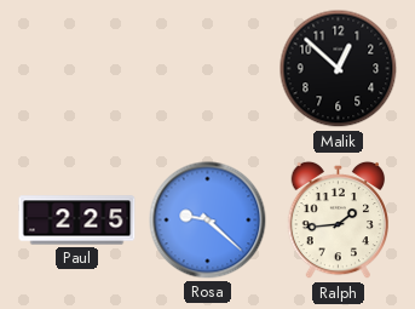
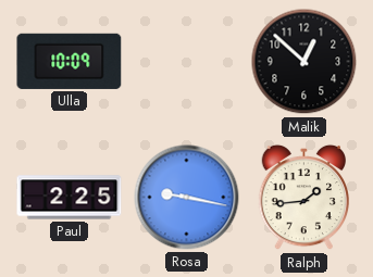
Ulla: none -> 10:09 (70, 61)
Rosa: 9:22 -> 9:17 (187, 198)
